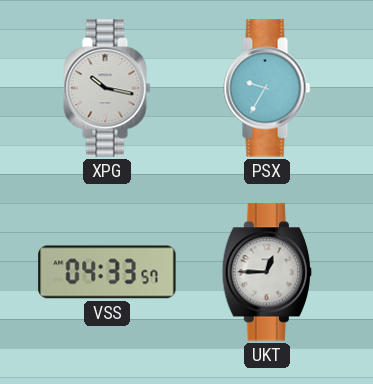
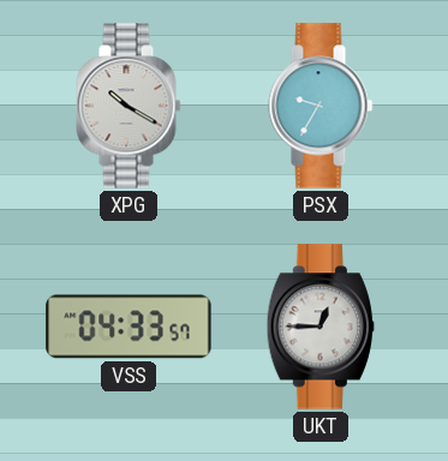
XPG: 10:17 -> 10:20 (129, 106)
